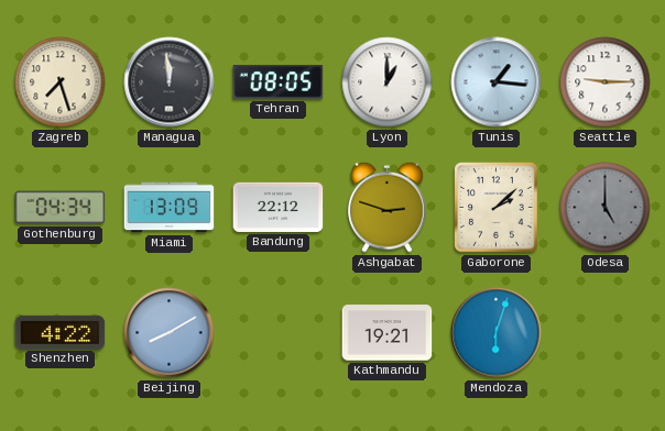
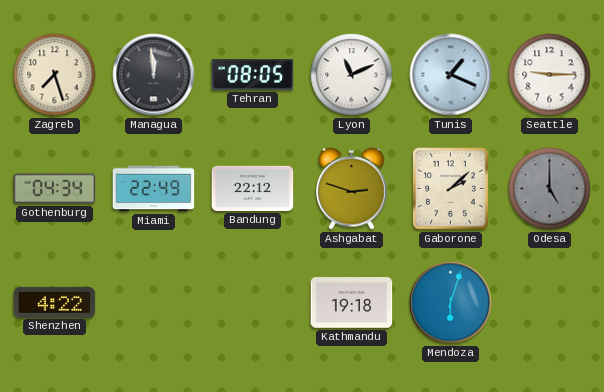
Lyon: 1:00 -> 11:11 (352, 75)
Tunis: 1:16 -> 1:19 (451, 75)
Miami: 13:09 -> 22:49 (154, 189)
Beijing: 8:10 -> none (170, 333)
Kathmandu: 19:21 -> 19:18 (352, 303)
